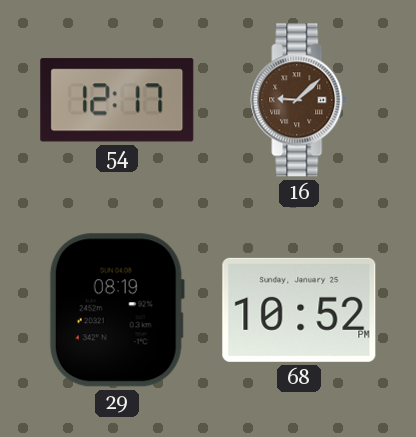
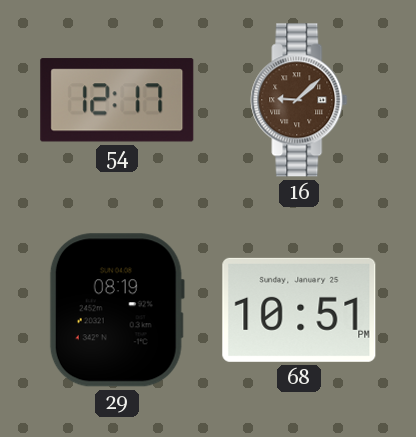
68: 10:52 -> 10:51 (299, 310)
